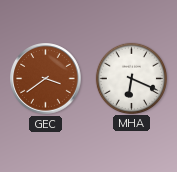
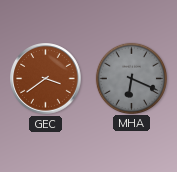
MHA dial: white -> grey (131, 78)
